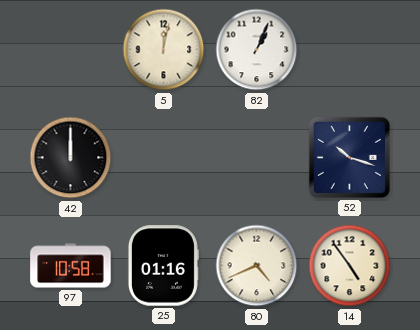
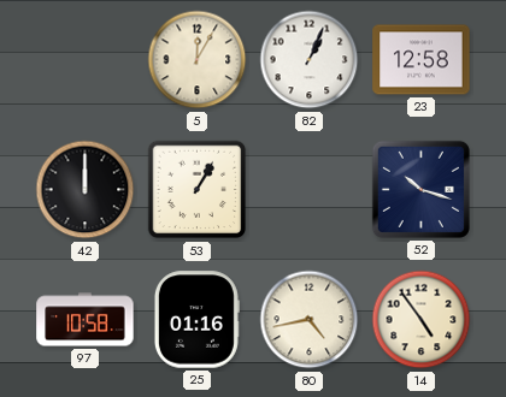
5: 12:02 -> 12:05 (198, 60)
23: none -> 12:58 (422, 60)
53: none -> 1:05 (198, 190)
80: 4:41 -> 4:43 (310, 320)
